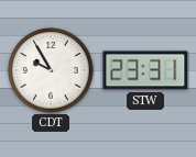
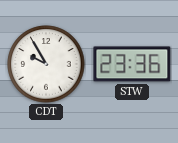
STW: 23:31 -> 23:36 (132, 64)
